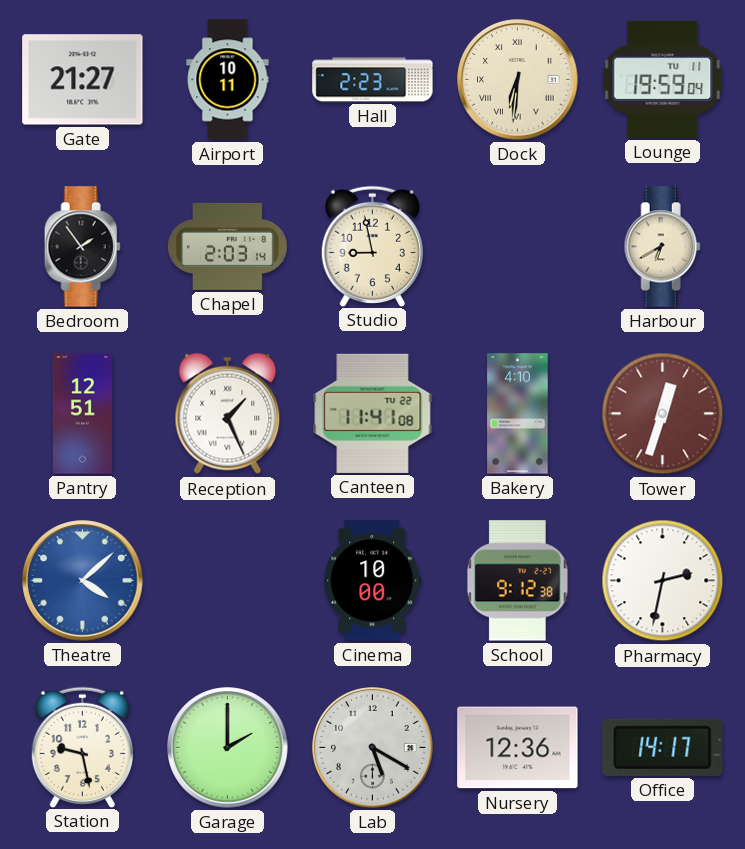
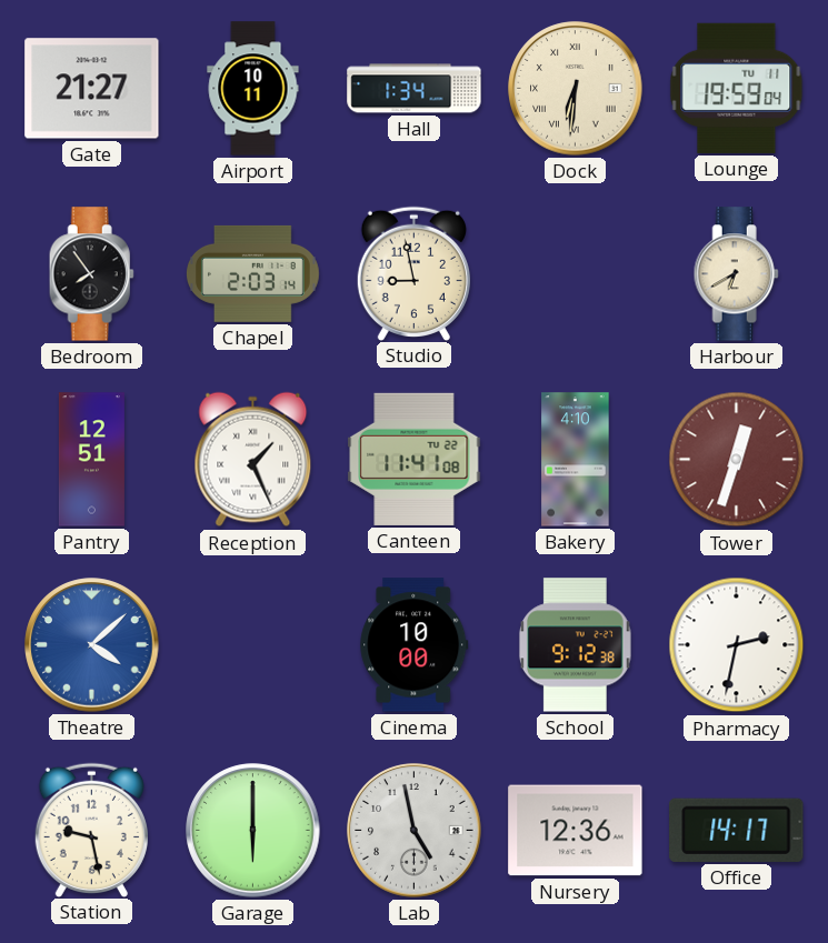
Hall: 2:23 -> 1:34 (415, 89)
Bedroom: 1:54 -> 7:54 (91, 274)
Garage: 2:00 -> 6:00 (253, 831)
Lab: 5:20 -> 4:58 (415, 831)
